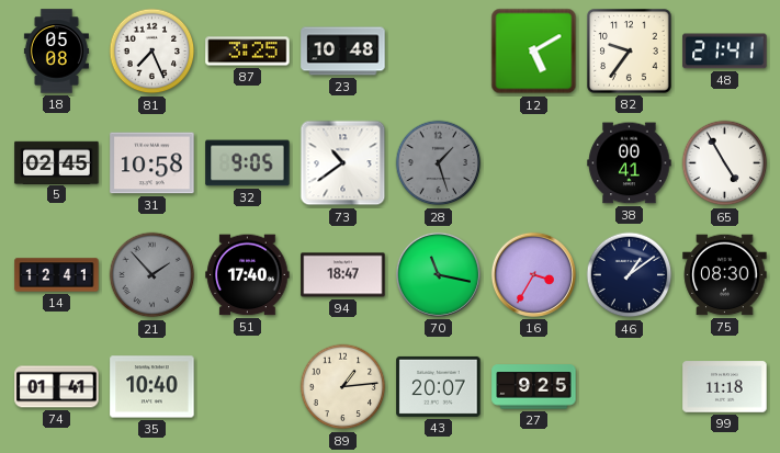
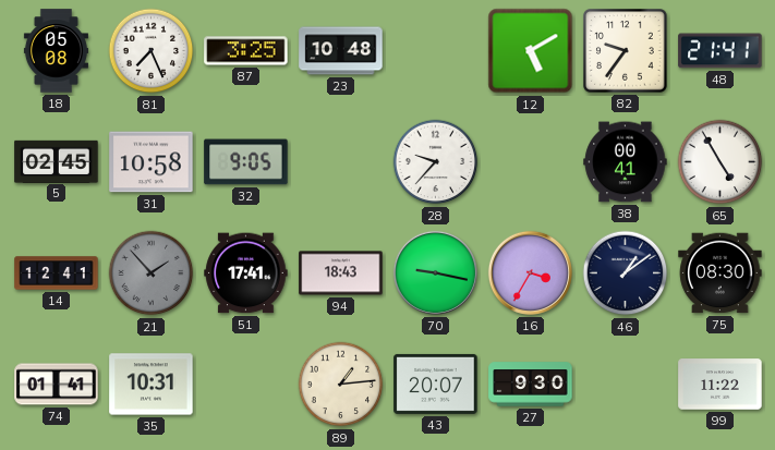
73: 10:39 -> none (343, 163)
28: 1:27 -> 9:37 (436, 162)
28 dial: grey -> white (436, 162)
51: 17:40 -> 17:41 (246, 273)
94: 18:47 -> 18:43 (341, 273)
70: 11:17 -> 9:17 (435, 272)
35: 10:40 -> 10:31 (152, 385)
27: 9:25 -> 9:30 (531, 385)
99: 11:18 -> 11:22 (720, 385)
